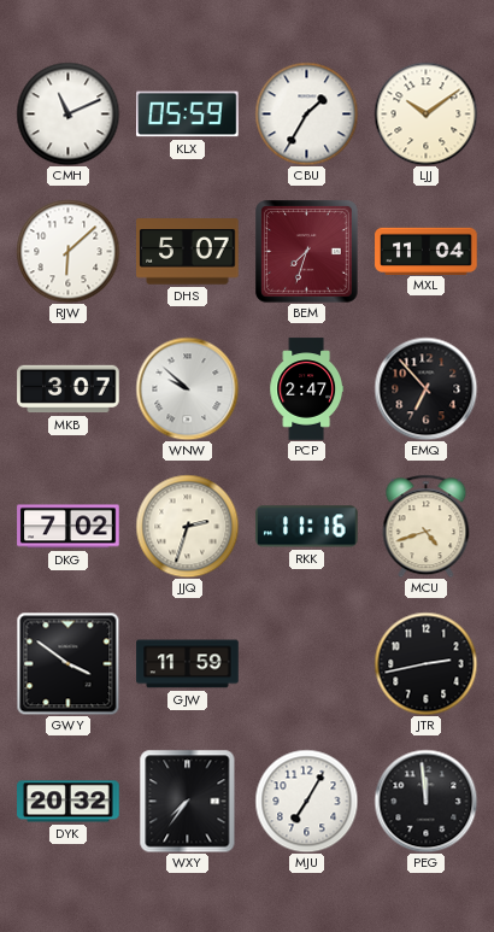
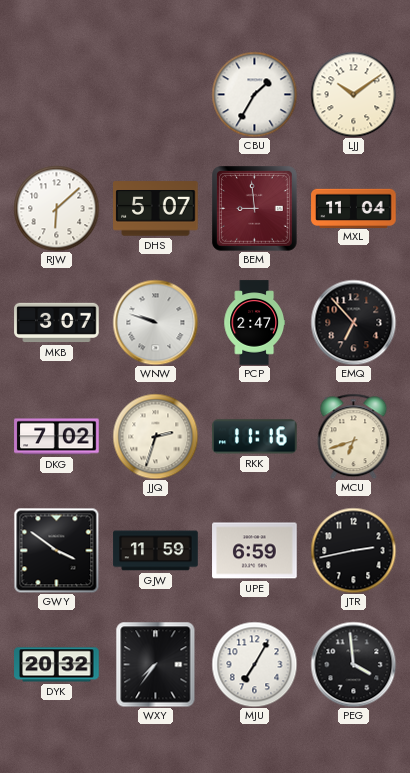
CMH: 11:11 -> none (67, 113)
KLX: 05:59 -> none (188, 115)
BEM: 7:33 -> 8:59 (255, 209)
WNW: 9:52 -> 9:48 (155, 322)
MCU: 4:42 -> 6:42 (354, 436)
UPE: none -> 6:59 (255, 551)
PEG: 11:59 -> 3:59 (353, 664)
